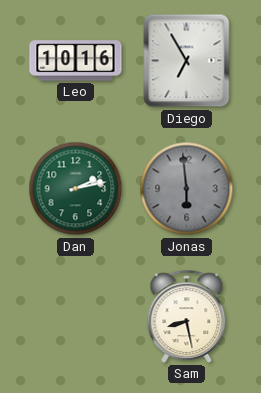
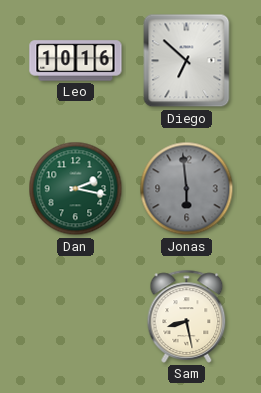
Diego: 6:55 -> 6:52 (187, 61)
Dan: 2:13 -> 2:17 (76, 189)
